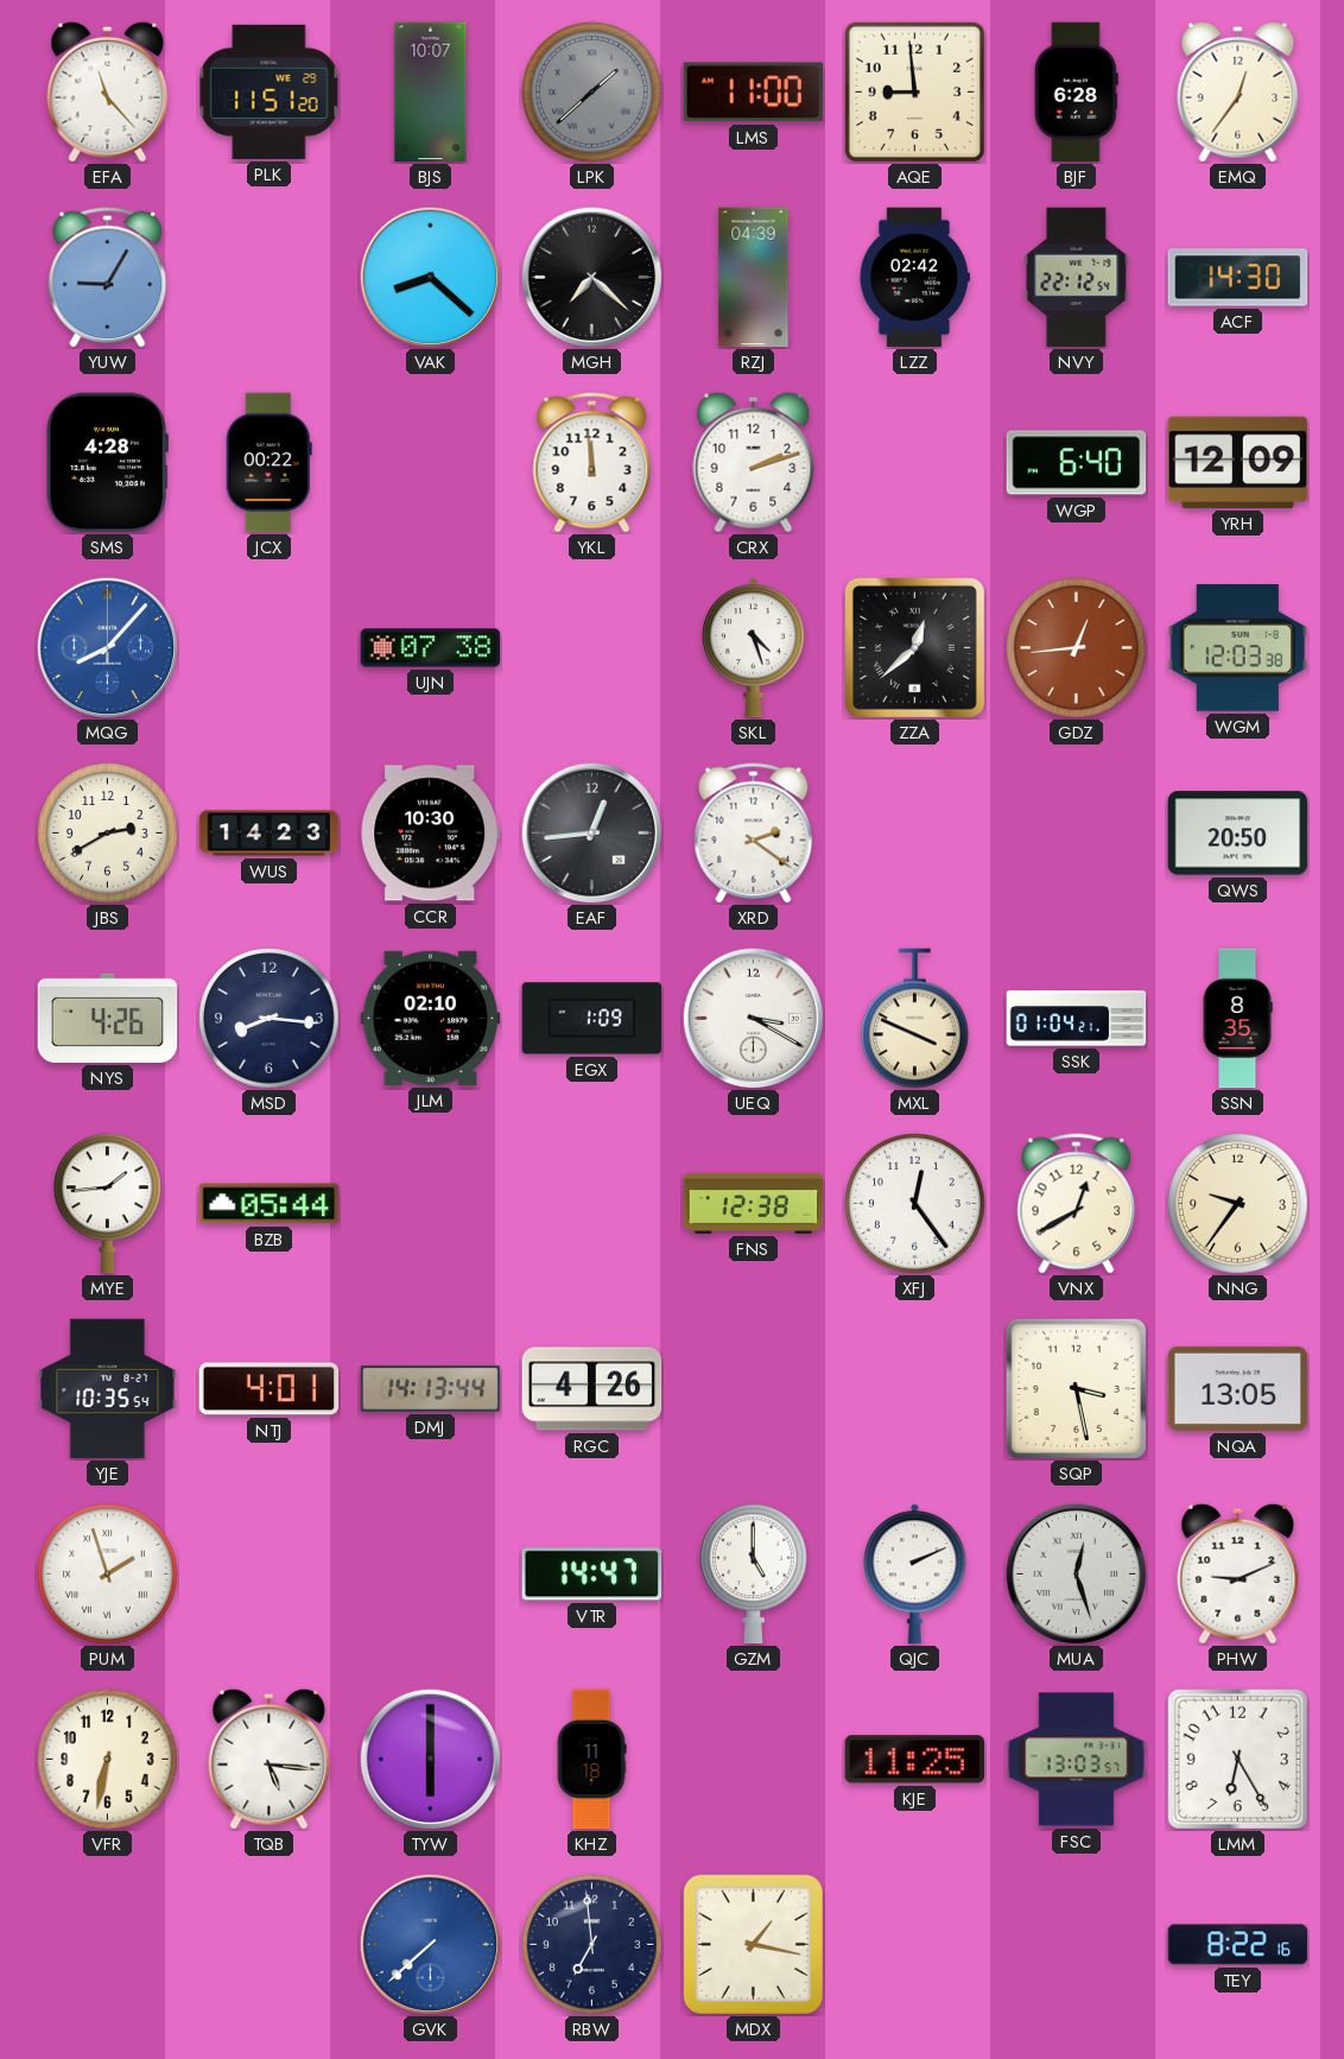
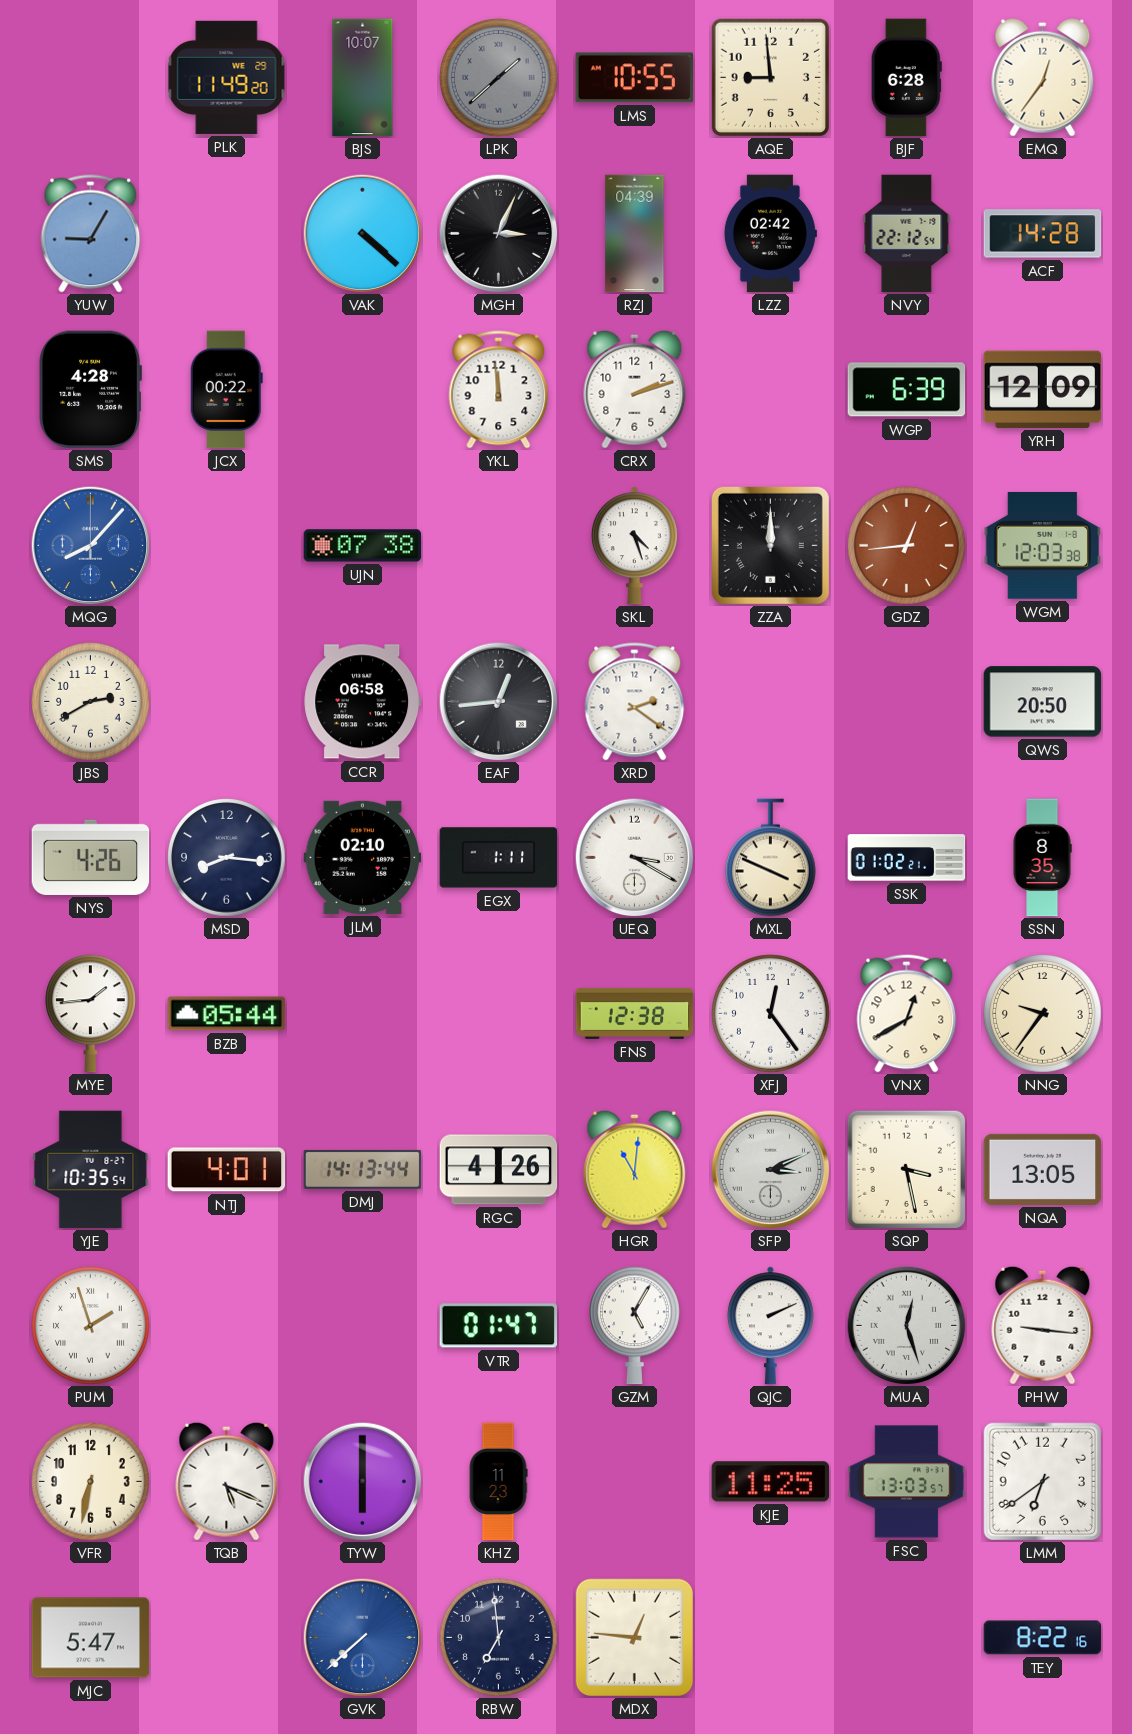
EFA: 11:23 -> none (108, 91)
PLK: 11:51 -> 11:49 (227, 77)
LMS: 11:00 -> 10:55 (634, 78)
VAK: 8:22 -> 4:22 (362, 233)
MGH: 7:22 -> 3:04 (498, 233)
ACF: 14:30 -> 14:28 (1043, 234)
WGP: 6:40 -> 6:39 (907, 390)
ZZA: 12:38 -> 12:00 (770, 545)
WUS: 14:23 -> none (270, 834)
CCR: 10:30 -> 06:58 (363, 702)
EGX: 1:09 -> 1:11 (499, 858)
SSK: 01:04 -> 01:02 (907, 858)
HGR: none -> 11:01 (635, 1169)
SFP: none -> 3:11 (770, 1169)
VTR: 14:47 -> 01:47 (499, 1326)
GZM: 5:00 -> 5:05 (635, 1326)
PHW: 9:11 -> 9:16 (1043, 1325)
TQB: 5:16 -> 5:19 (227, 1481)
KHZ: 11:18 -> 11:23 (498, 1482)
LMM: 6:25 -> 6:39 (1042, 1481)
MJC: none -> 5:47 (91, 1638)
MDX: 1:17 -> 12:46 (634, 1637)
